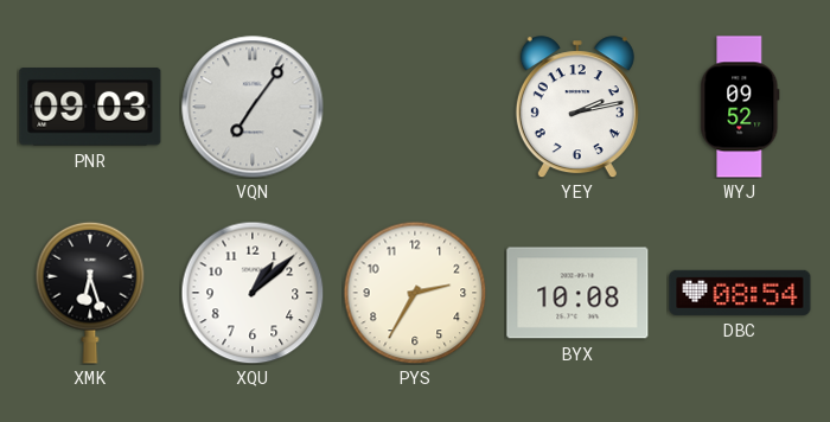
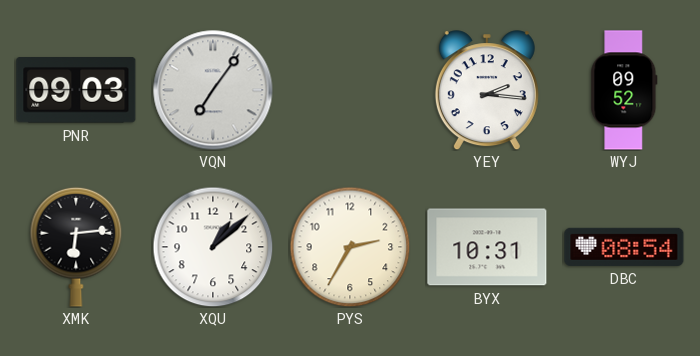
YEY: 2:13 -> 2:16 (487, 90)
XMK: 6:27 -> 6:14 (76, 247)
BYX: 10:08 -> 10:31 (487, 247)
